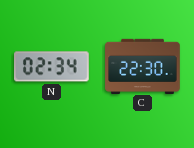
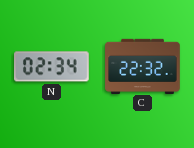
C: 22:30 -> 22:32 (143, 66)
